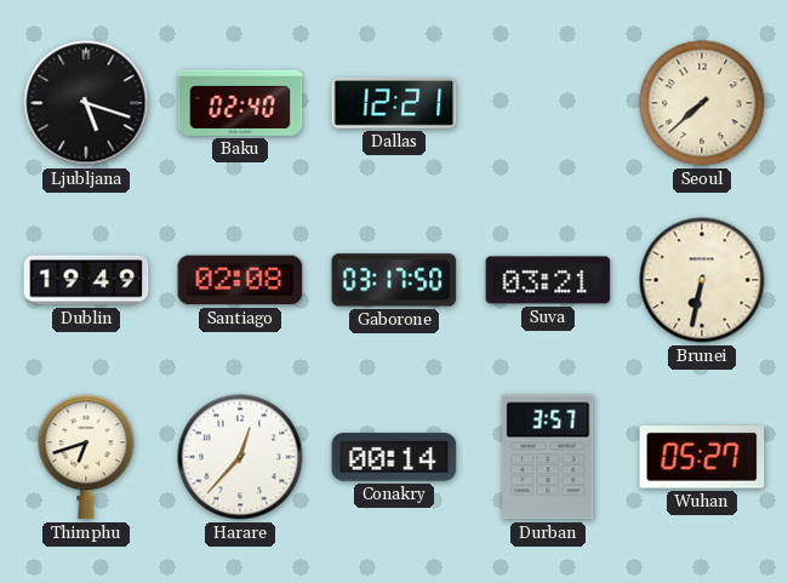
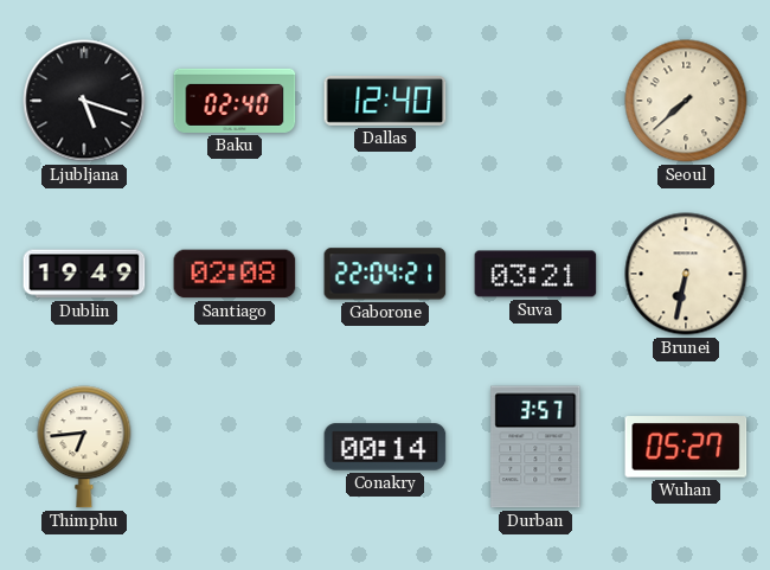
Dallas: 12:21 -> 12:40 (385, 101)
Gaborone: 03:17 -> 22:04 (385, 274)
Thimphu: 6:42 -> 6:44 (84, 447)
Harare: 12:37 -> none (240, 457)
